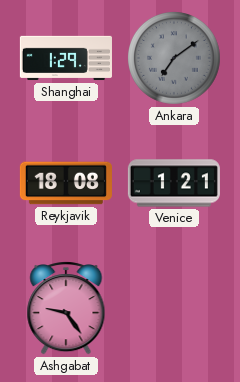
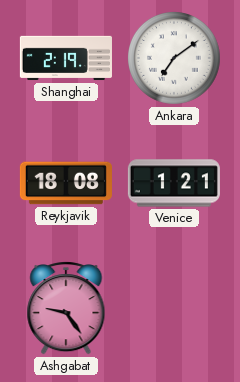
Shanghai: 1:29 -> 2:19 (66, 58)
Ankara dial: grey -> white (175, 59)
